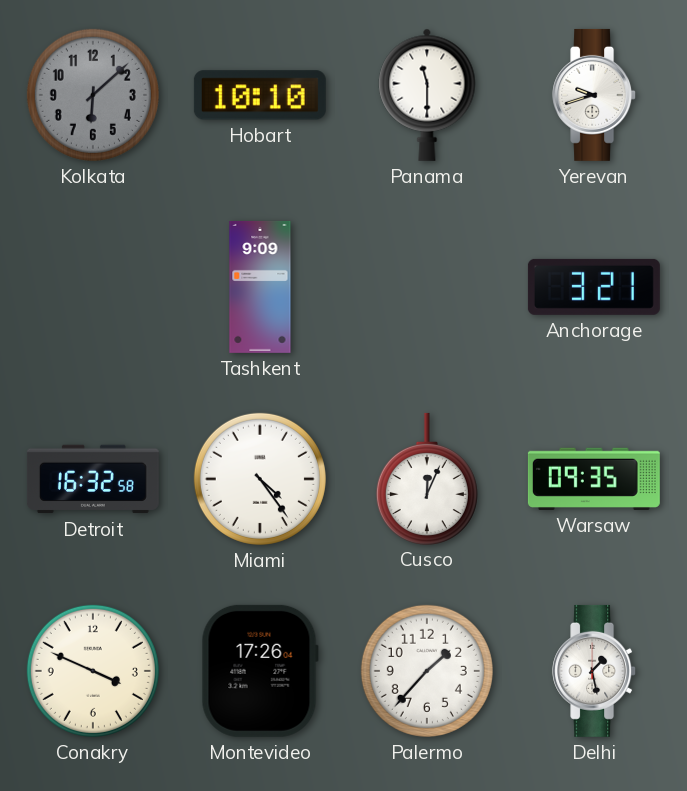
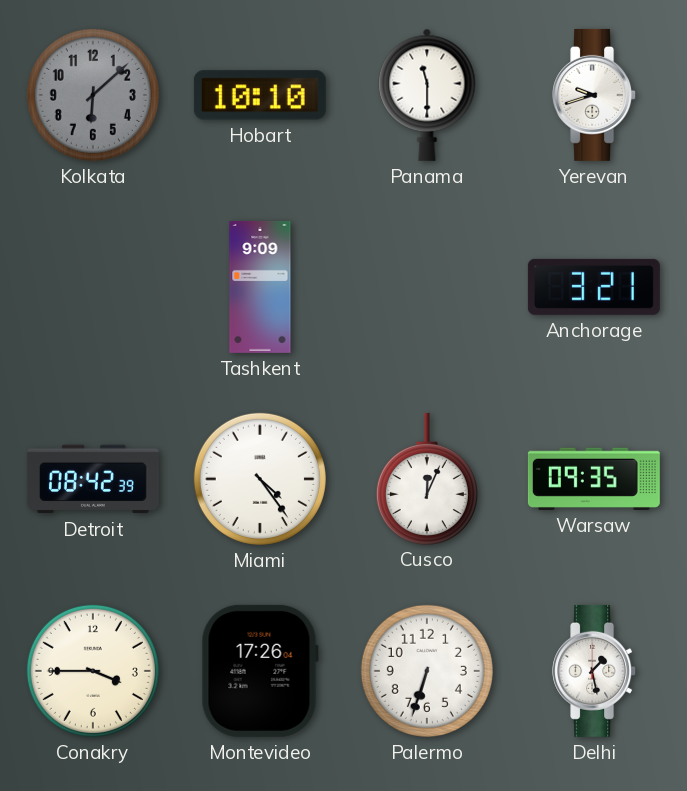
Detroit: 16:32 -> 08:42 (93, 479)
Conakry: 3:49 -> 3:45 (93, 671)
Palermo: 1:37 -> 6:33 (427, 671)
